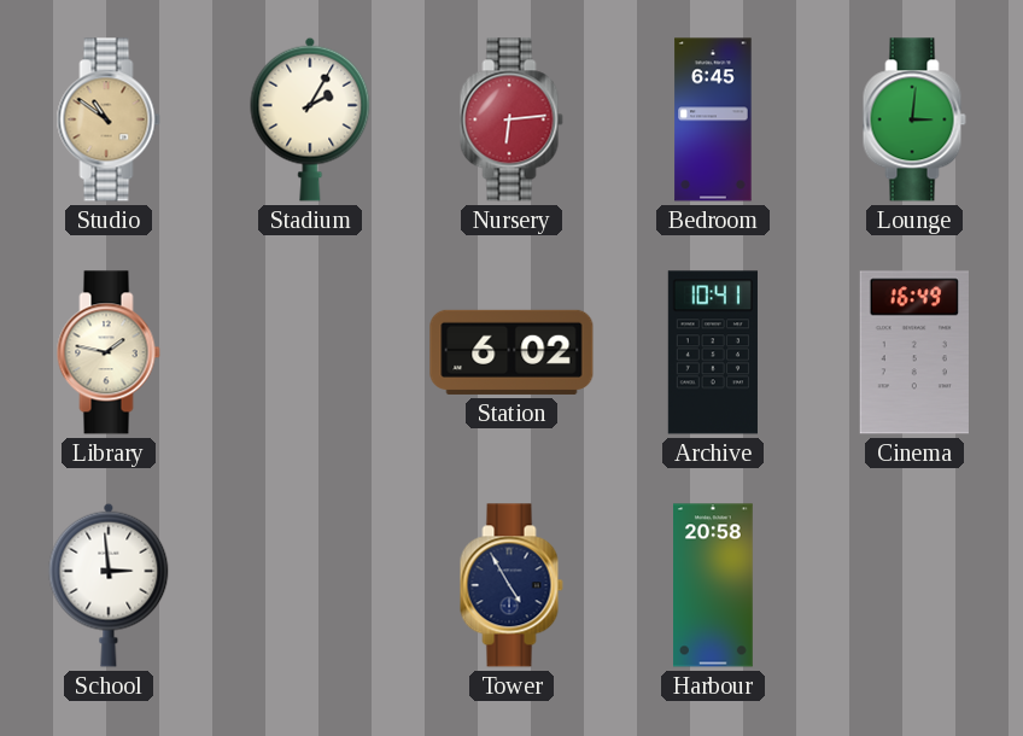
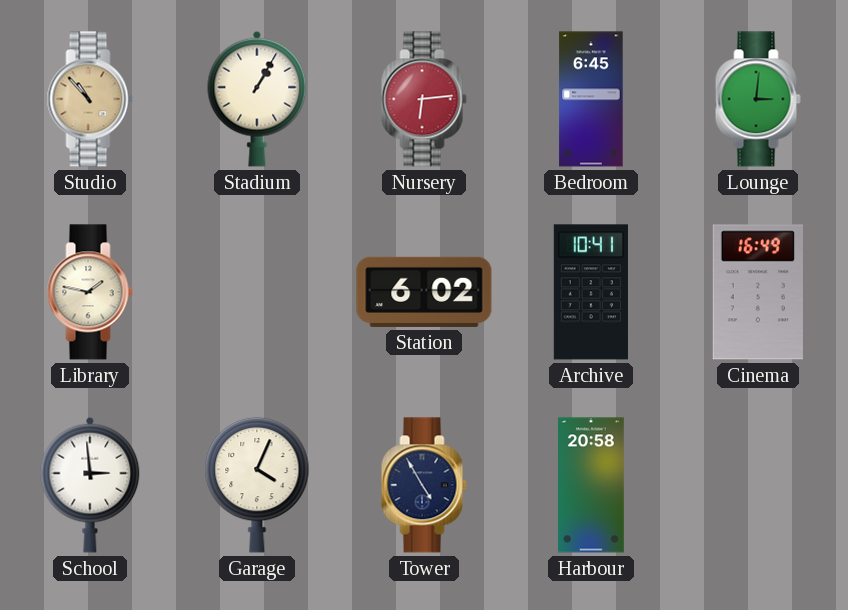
Studio: 10:51 -> 10:53 (90, 99)
Stadium: 2:05 -> 1:05 (257, 99)
Garage: none -> 4:04 (257, 485)
